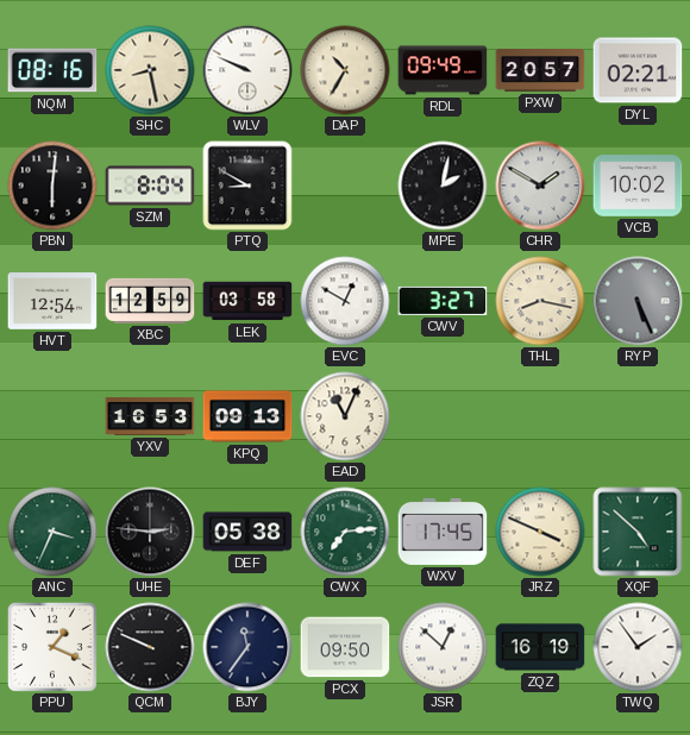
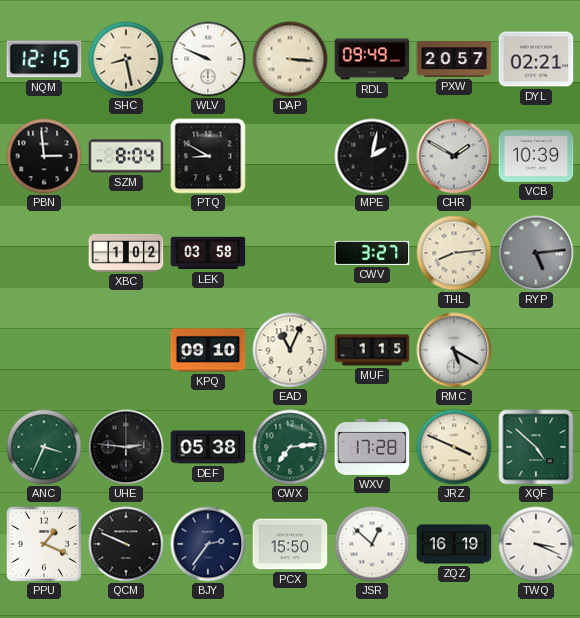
NQM: 08:16 -> 12:15 (44, 59)
DAP: 10:35 -> 3:16 (290, 59)
PBN: 6:01 -> 2:59 (44, 156)
VCB: 10:02 -> 10:39 (536, 156)
HVT: 12:54 -> none (52, 301)
XBC: 12:59 -> 1:02 (126, 253)
EVC: 12:50 -> none (345, 301)
THL: 8:17 -> 8:14 (454, 253)
RYP: 5:26 -> 5:14 (536, 253)
YXV: 16:53 -> none (150, 416)
KPQ: 09:13 -> 09:10 (208, 350)
MUF: none -> 1:15 (372, 350)
RMC: none -> 5:20 (454, 350)
WXV: 17:45 -> 17:28 (372, 447)
BJY: 11:36 -> 2:36 (208, 544)
PCX: 09:50 -> 15:50 (290, 544)
TWQ: 1:54 -> 3:19 (536, 544)
